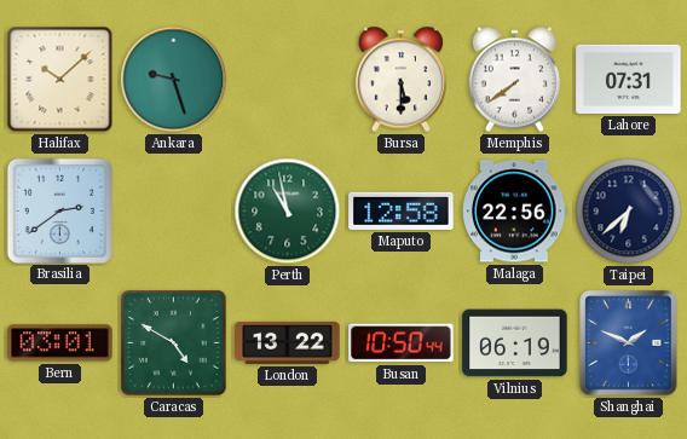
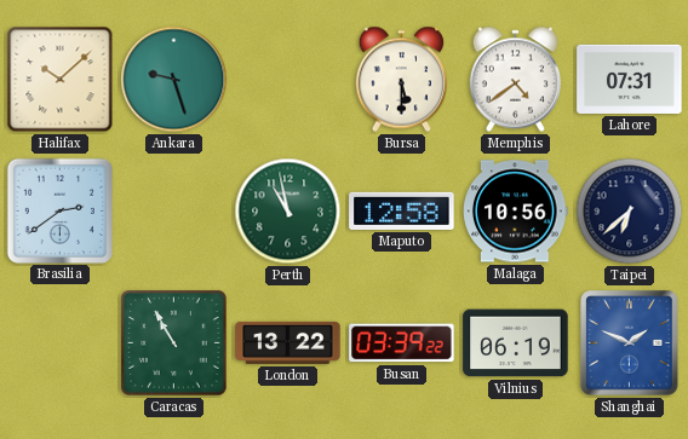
Memphis: 7:39 -> 4:39 (515, 80)
Malaga: 22:56 -> 10:56 (516, 212)
Bern: 03:01 -> none (60, 343)
Caracas: 4:50 -> 10:55 (174, 343)
Busan: 10:50 -> 03:39 (402, 343)
